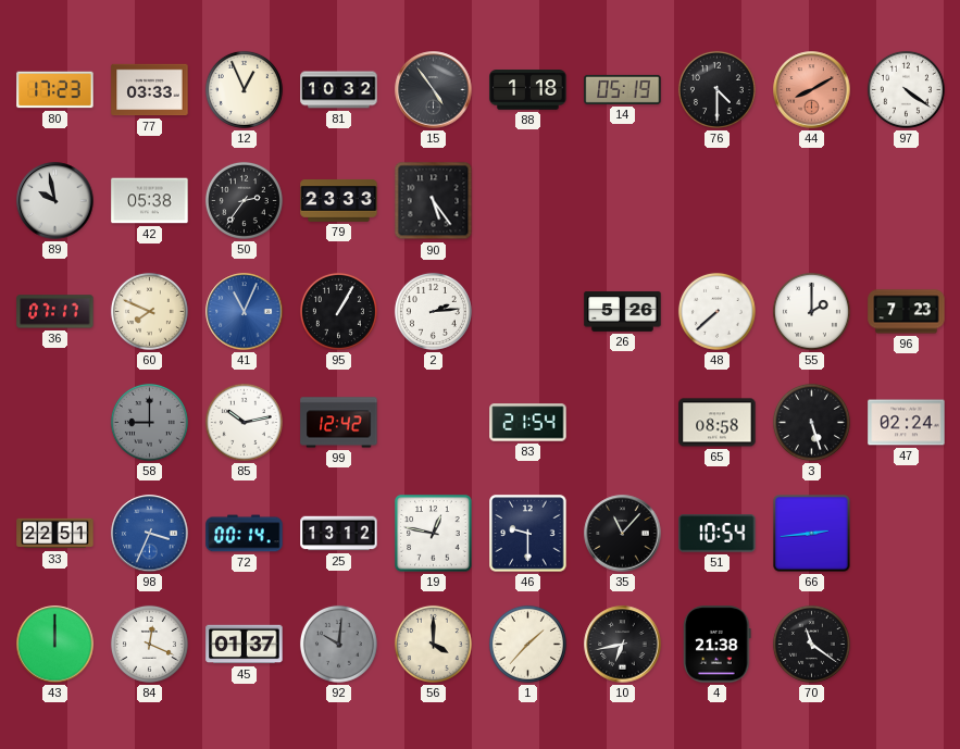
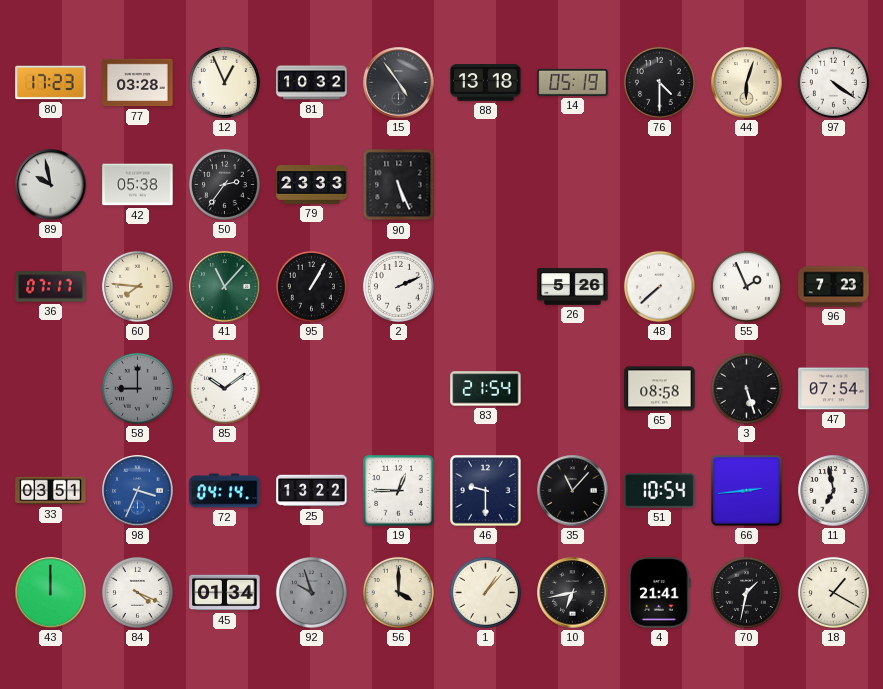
77: 03:33 -> 03:28 (138, 83)
88: 1:18 -> 13:18 (486, 83)
44: 8:10 -> 6:03 (747, 83)
44 dial: salmon -> cream (747, 83)
90: 5:24 -> 5:26 (399, 185)
60: 7:49 -> 7:46 (137, 286)
41: 11:04 -> 11:07 (225, 287)
41 dial: blue -> green (225, 287)
2: 2:14 -> 2:11 (398, 286)
55: 2:00 -> 1:56 (746, 286)
85: 10:13 -> 10:09 (224, 388)
99: 12:42 -> none (339, 423)
47: 02:24 -> 07:54 (834, 389)
33: 22:51 -> 03:51 (51, 491)
72: 00:14 -> 04:14 (225, 491)
25: 13:12 -> 13:22 (312, 491)
19: 12:47 -> 12:45 (399, 491)
11: none -> 6:58 (834, 491)
84: 12:19 -> 4:19 (137, 592)
45: 01:37 -> 01:34 (225, 593)
92: 10:01 -> 9:57 (311, 592)
1: 1:37 -> 1:07 (485, 592)
4: 21:38 -> 21:41 (660, 593)
70: 11:21 -> 1:32 (746, 592)
18: none -> 1:20 (833, 592)
